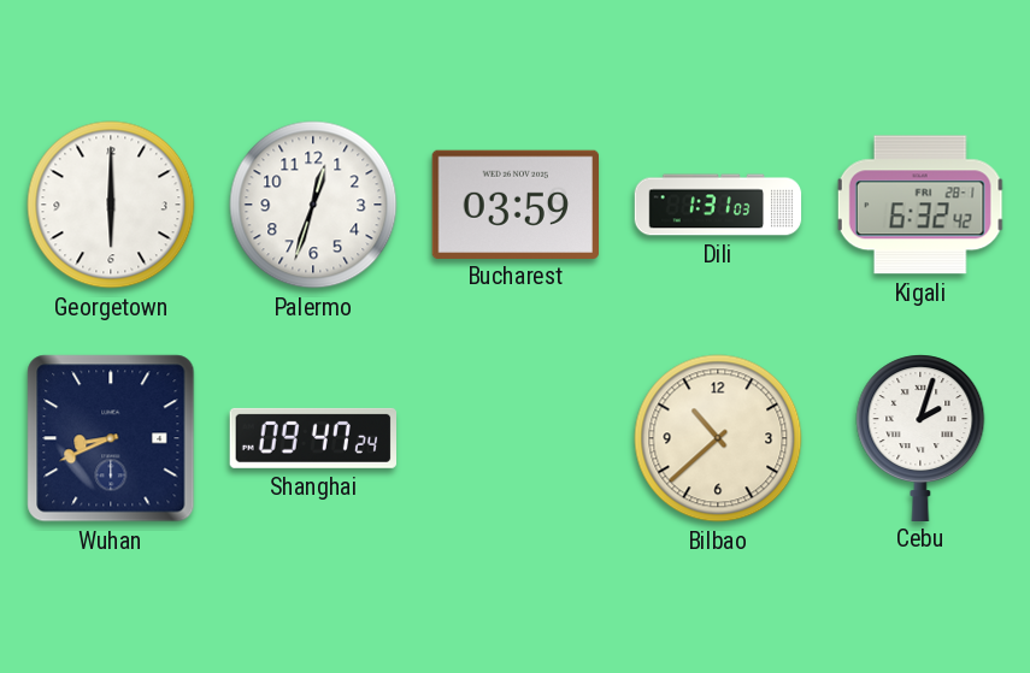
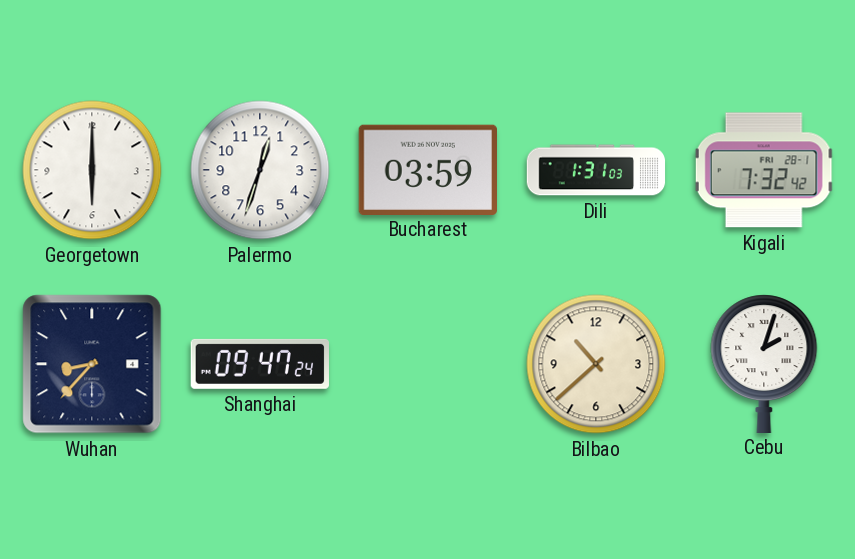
Kigali: 6:32 -> 7:32 (764, 170)
Wuhan: 8:41 -> 8:37 (92, 364)
